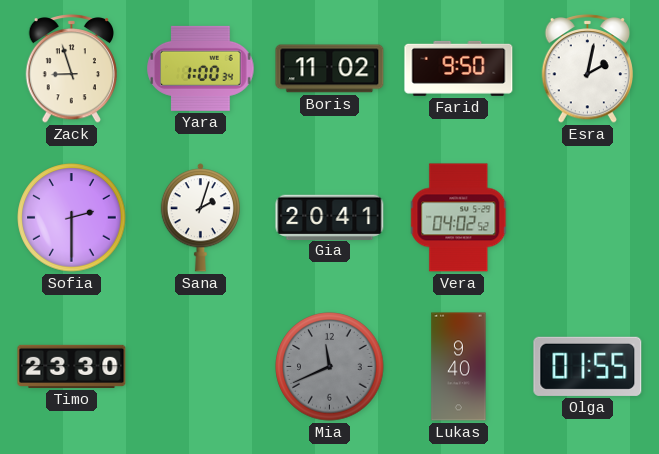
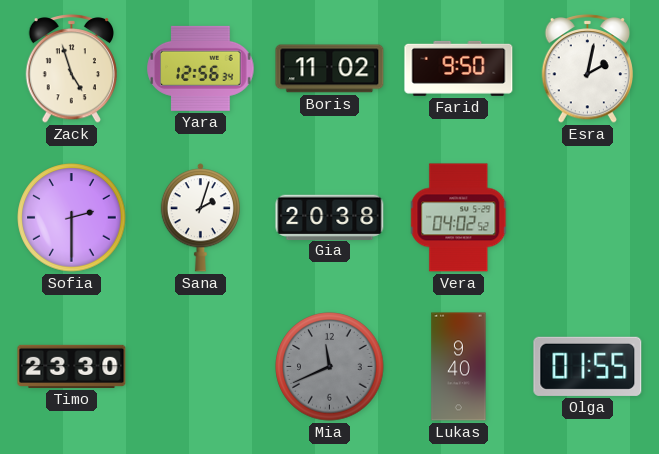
Zack: 8:57 -> 4:57 (72, 69)
Yara: 1:00 -> 12:56 (201, 68)
Gia: 20:41 -> 20:38 (330, 217)
